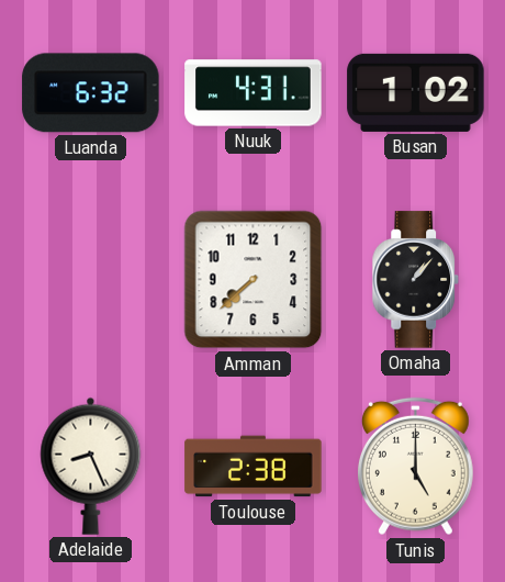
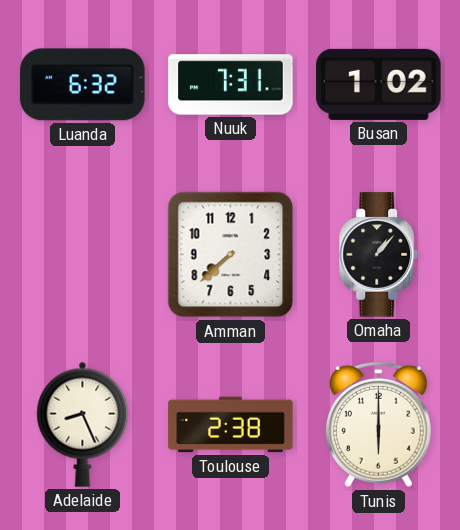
Nuuk: 4:31 -> 7:31 (231, 85)
Tunis: 5:00 -> 6:00 (378, 425)
